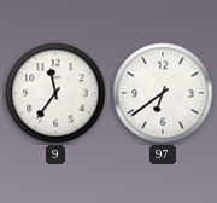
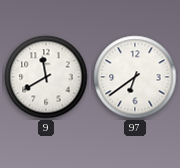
9: 11:36 -> 11:40 (46, 77)
